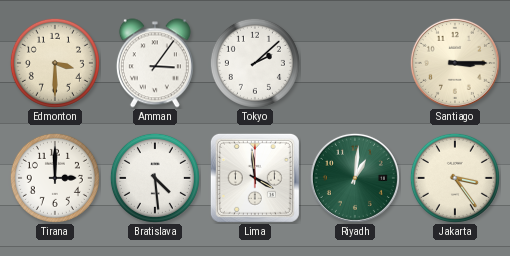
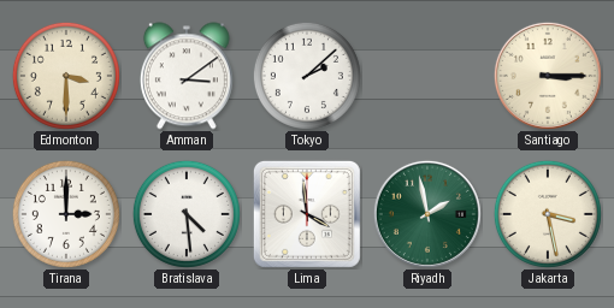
Amman: 3:06 -> 3:09 (187, 76)
Riyadh: 1:01 -> 1:58 (427, 214)
Jakarta: 3:24 -> 3:28 (548, 214)
